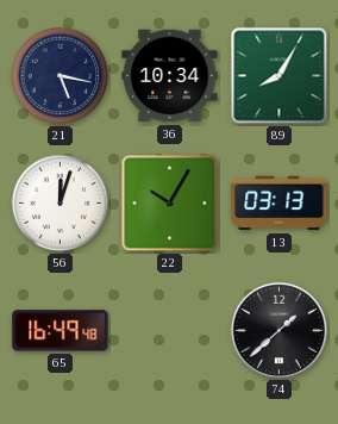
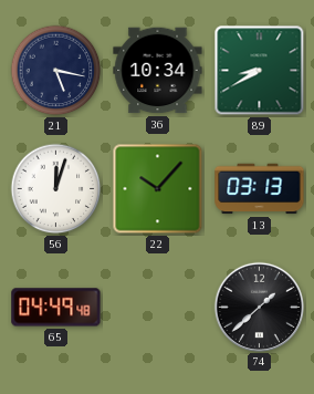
89: 8:05 -> 8:40 (260, 71)
22: 10:05 -> 10:07 (158, 189)
65: 16:49 -> 04:49 (56, 308)
